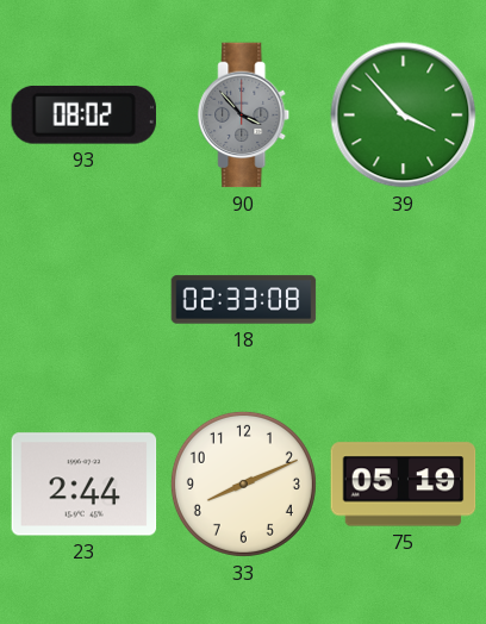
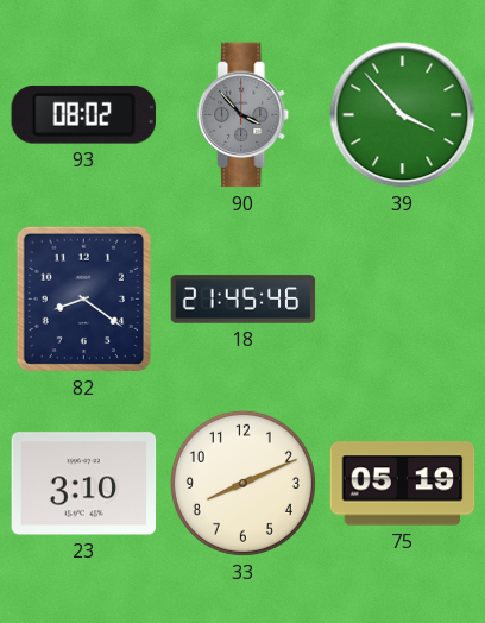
82: none -> 8:21 (84, 300)
18: 02:33 -> 21:45 (244, 300)
23: 2:44 -> 3:10 (84, 484)
